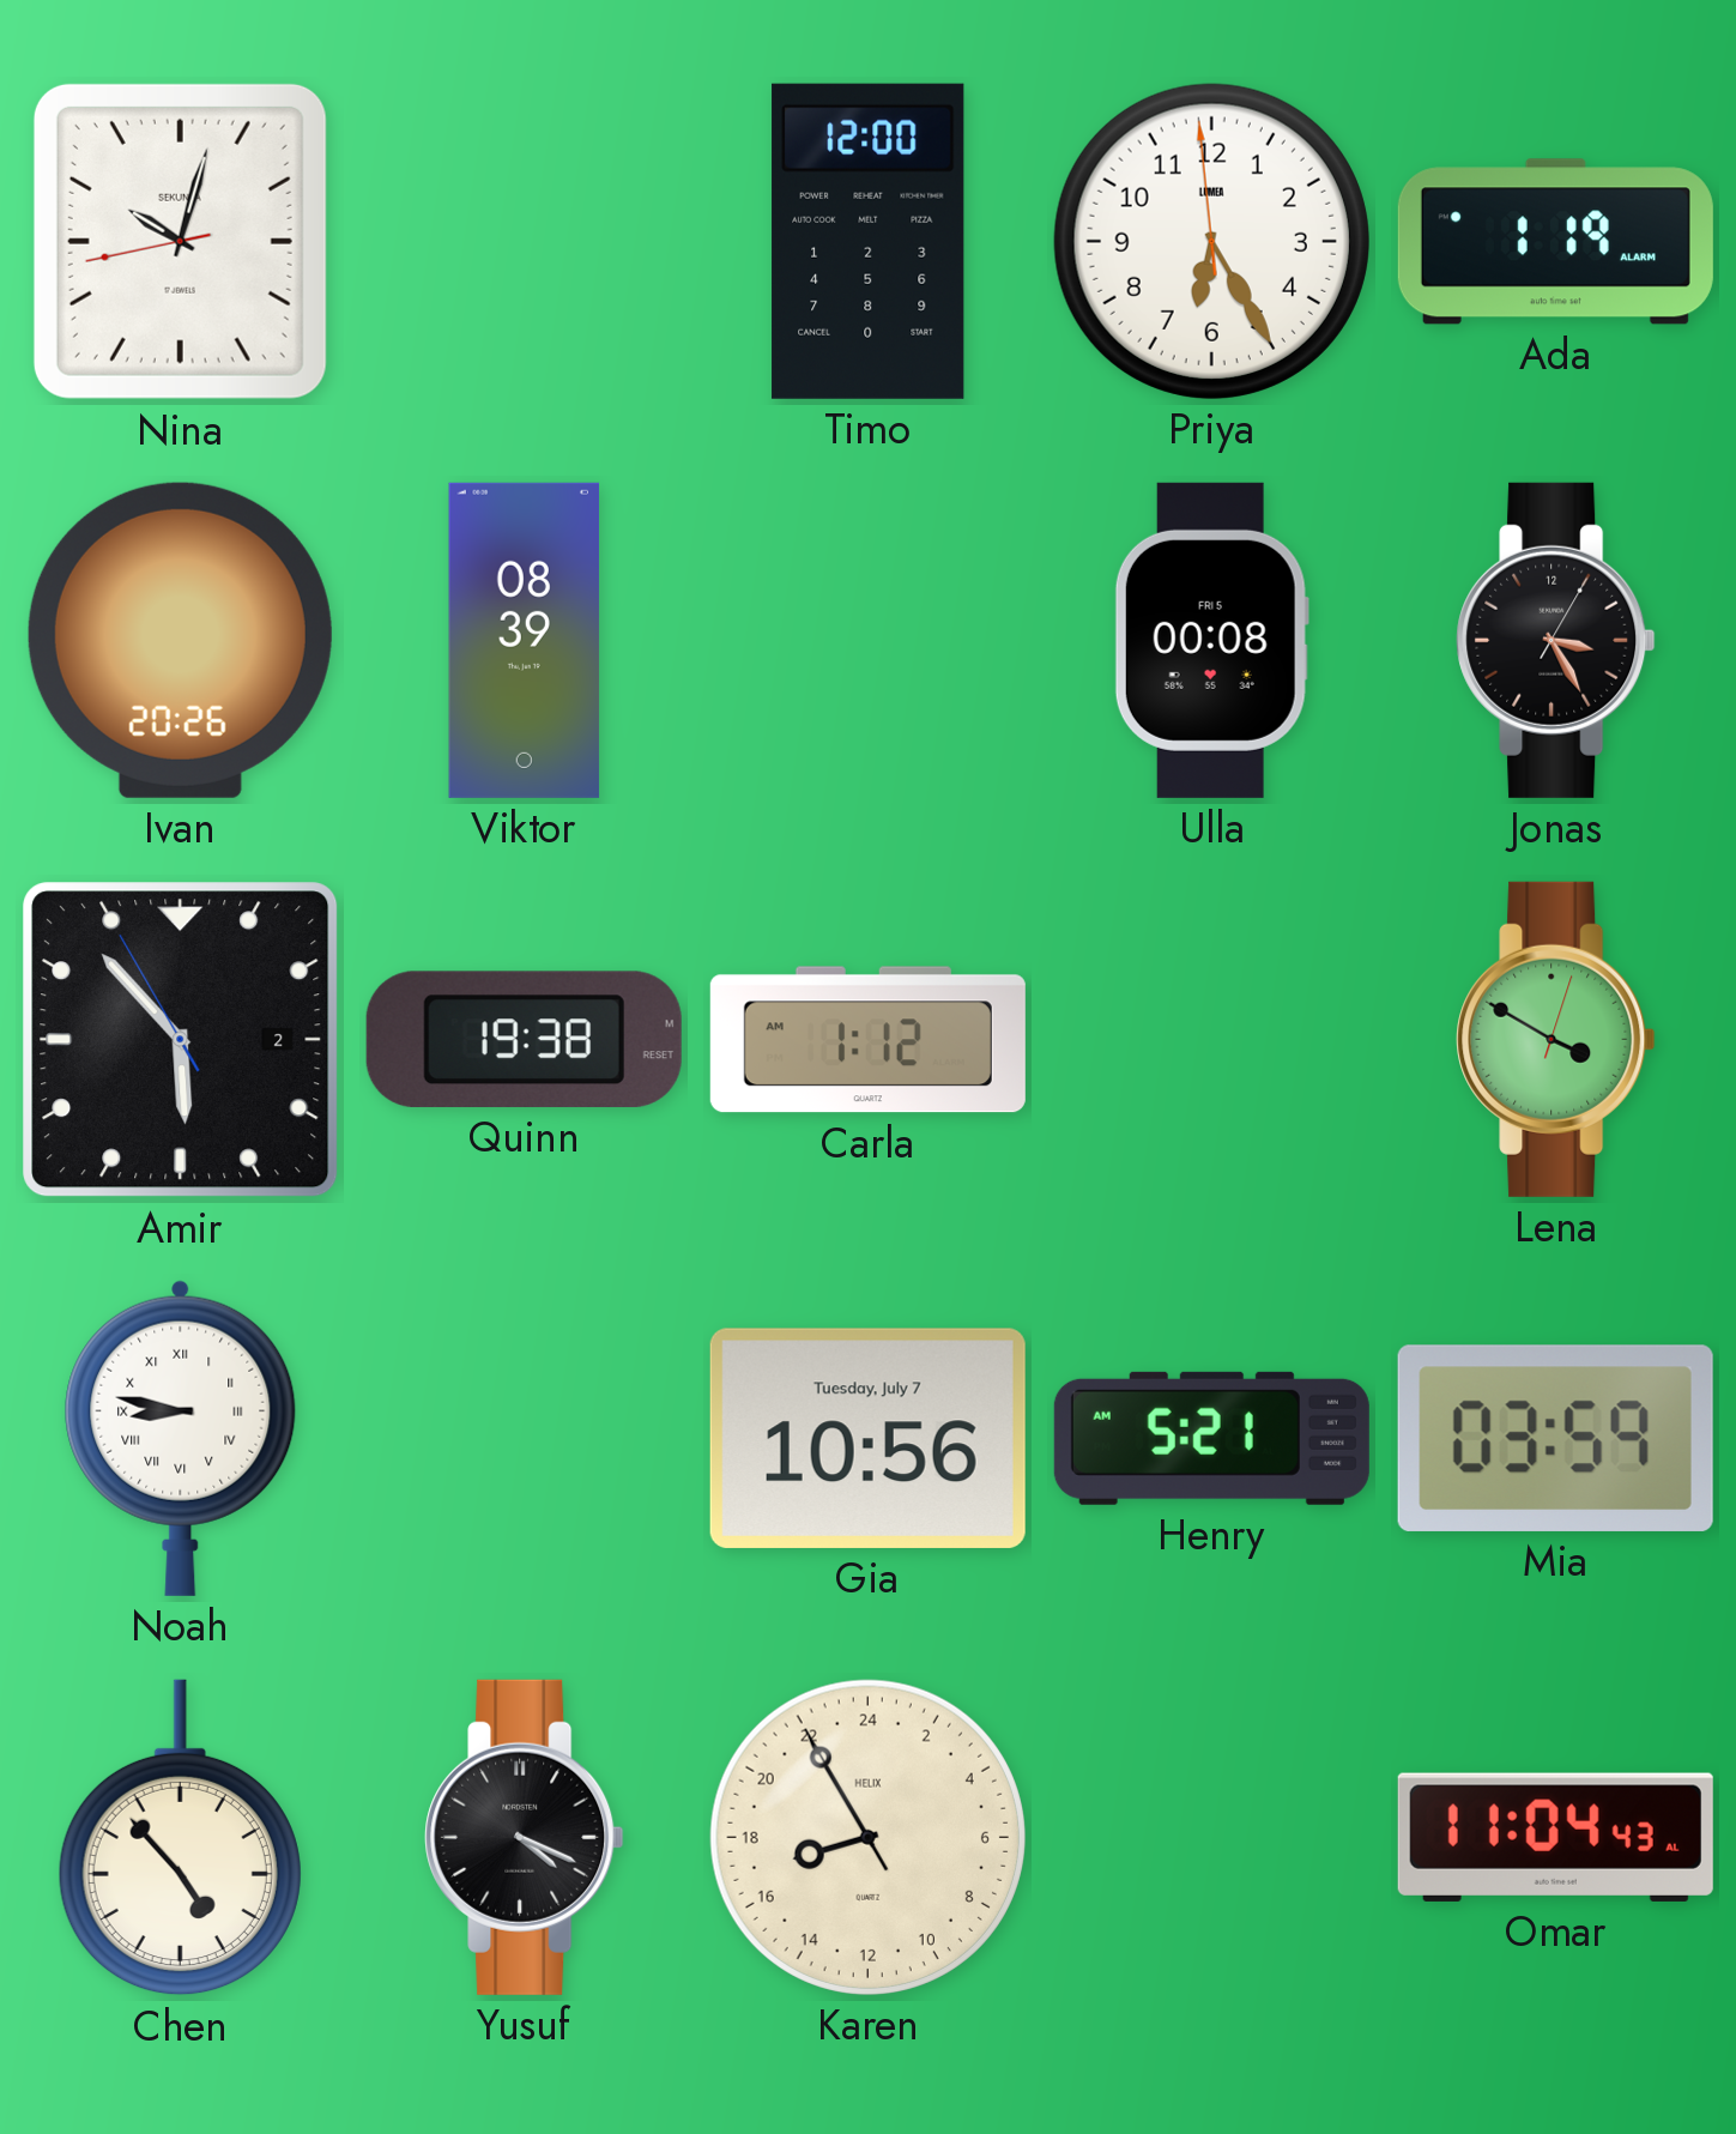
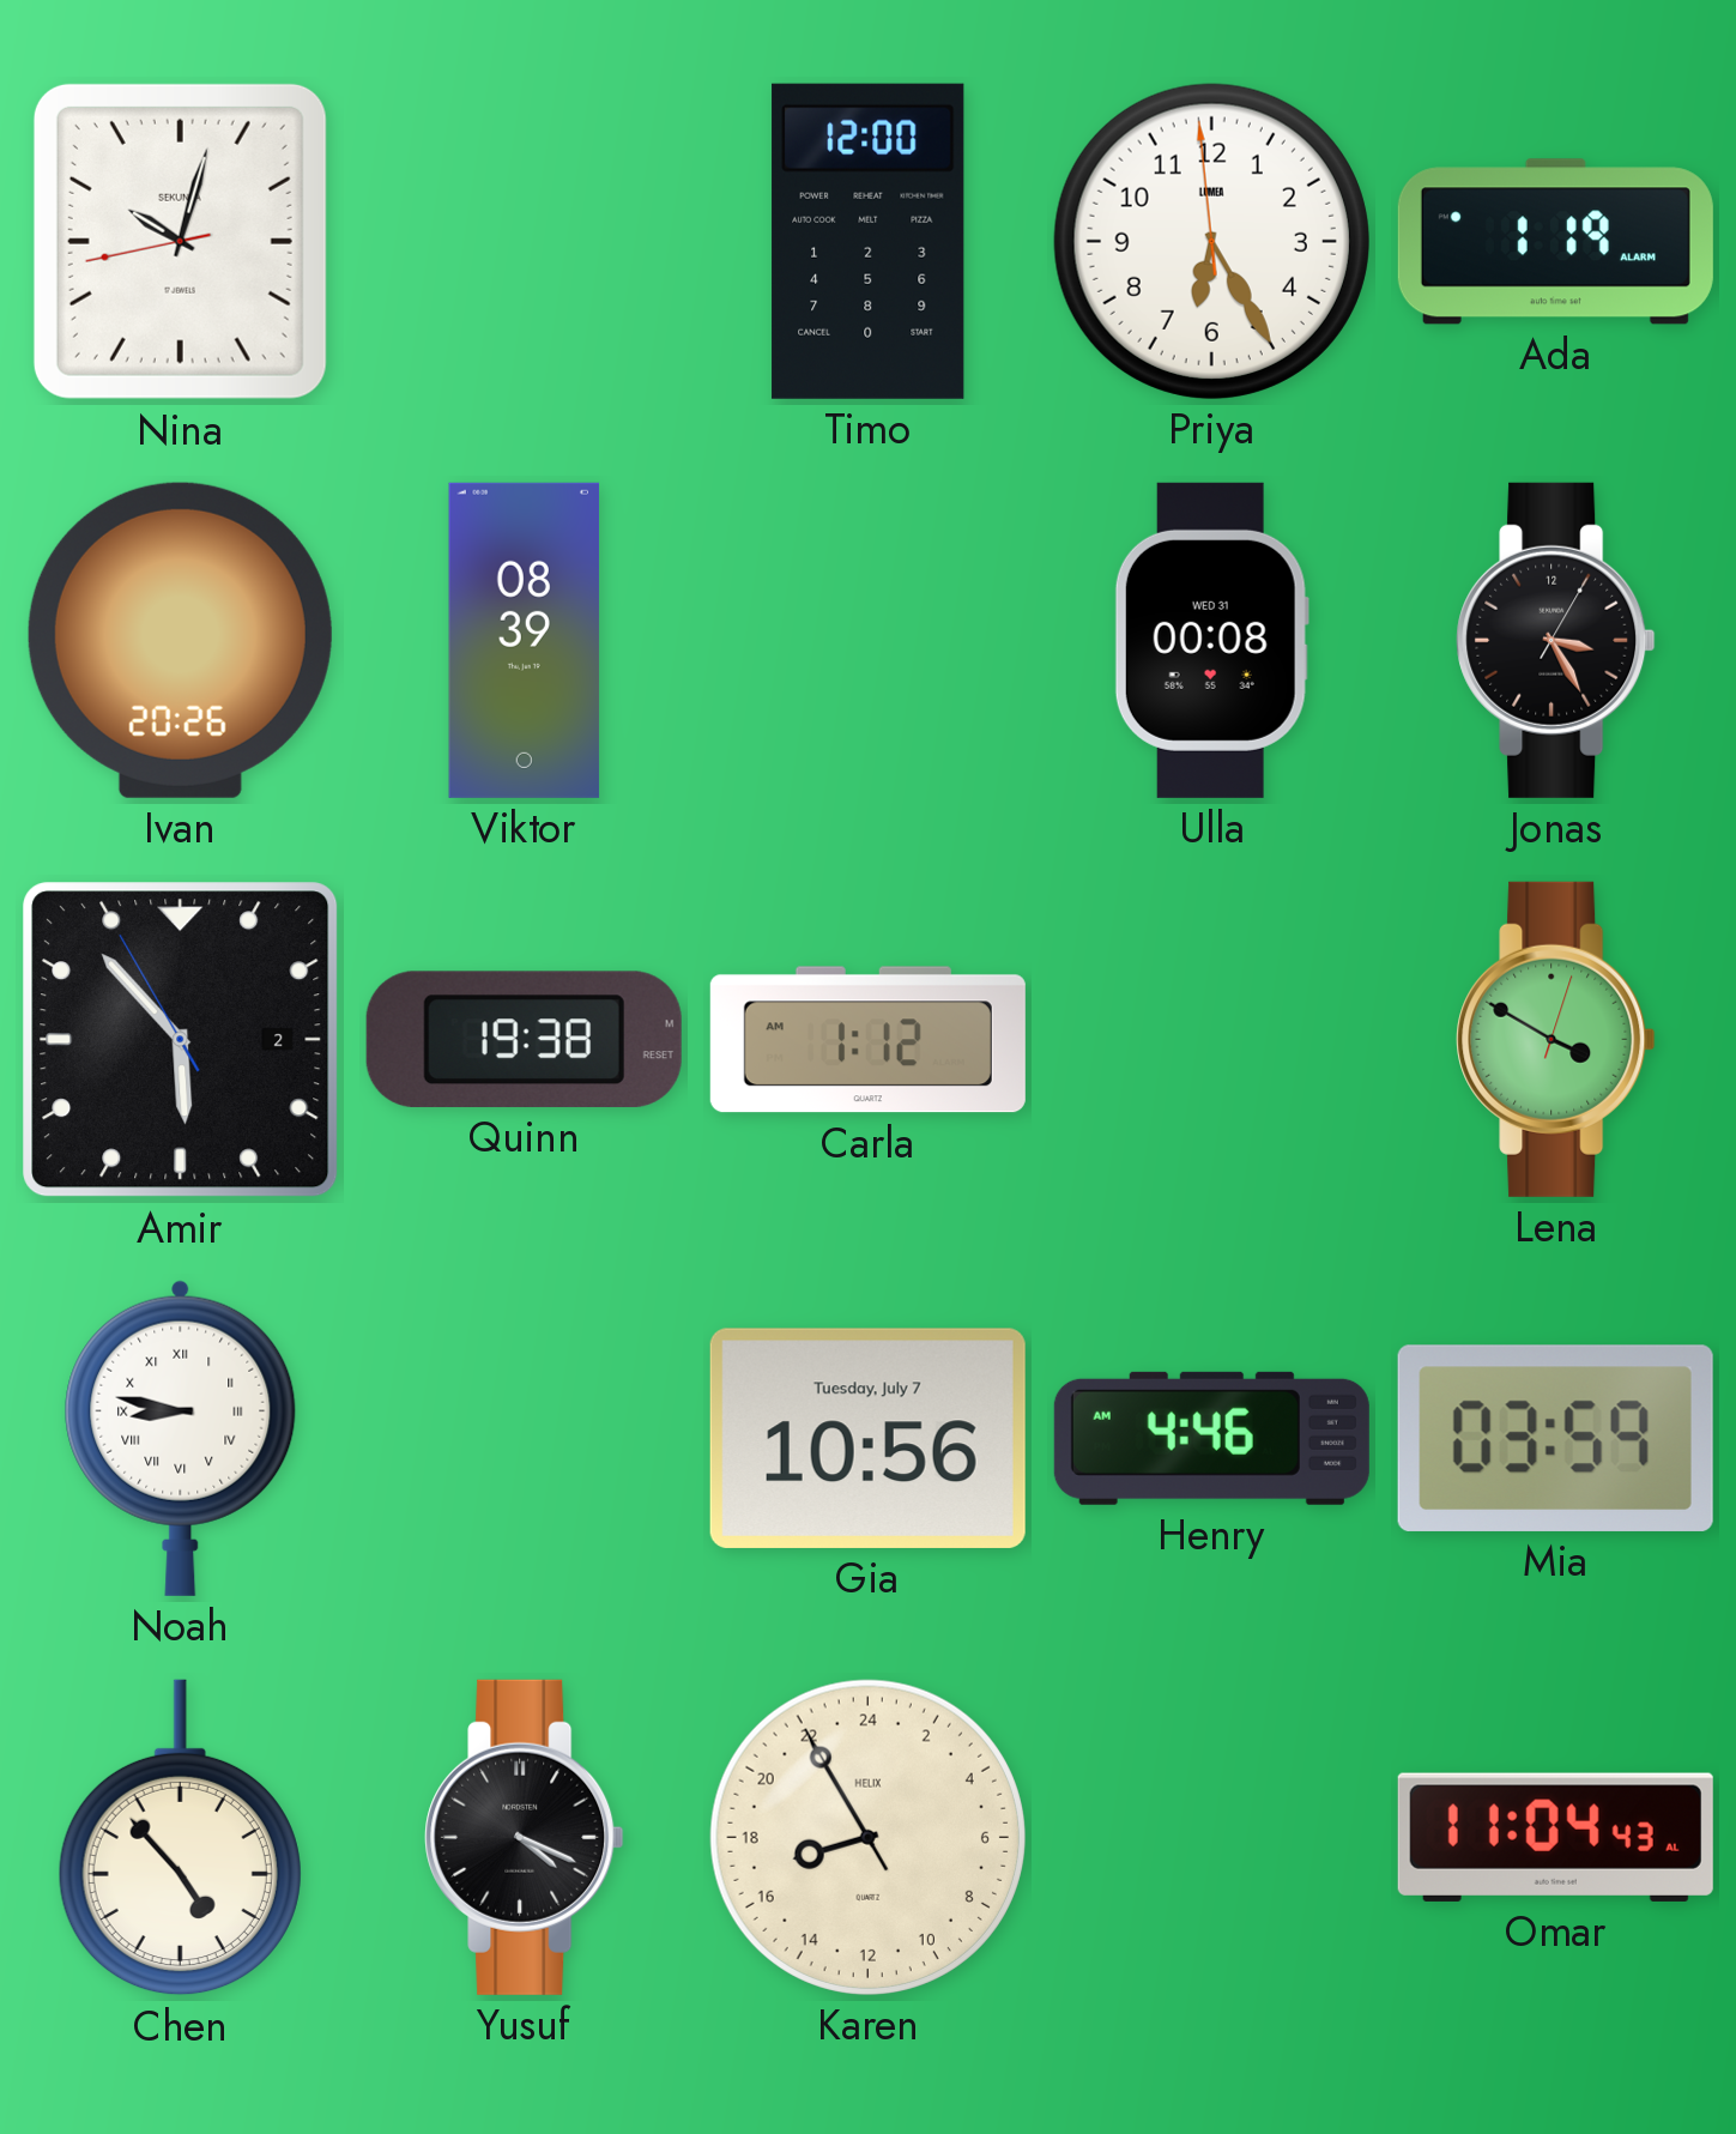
Ulla date: FRI 5 -> WED 31 (1211, 640)
Henry: 5:21 -> 4:46 (1211, 1438)
